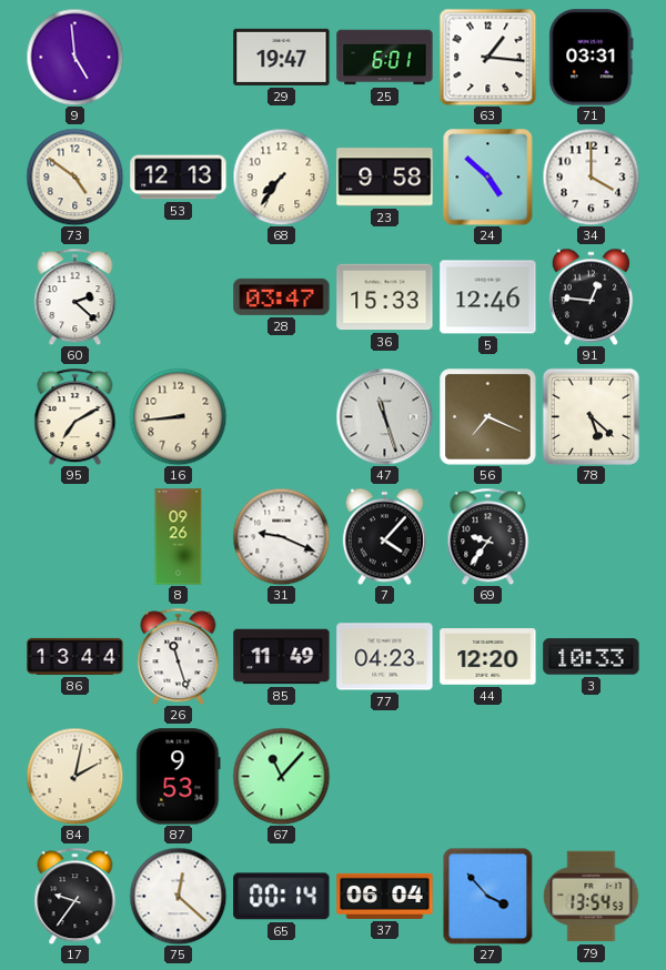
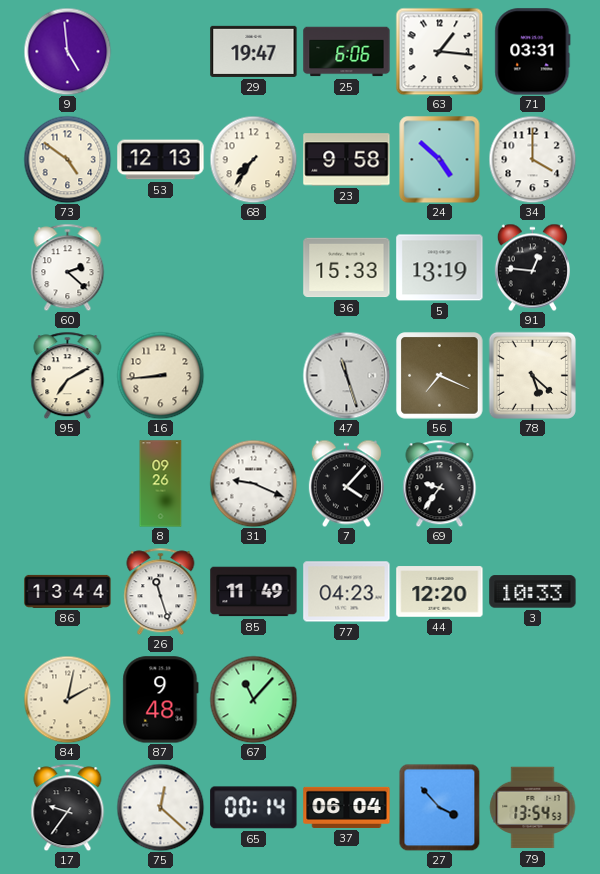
25: 6:01 -> 6:06 (347, 52)
28: 03:47 -> none (282, 296)
5: 12:46 -> 13:19 (440, 268)
87: 9:53 -> 9:48 (161, 700)
